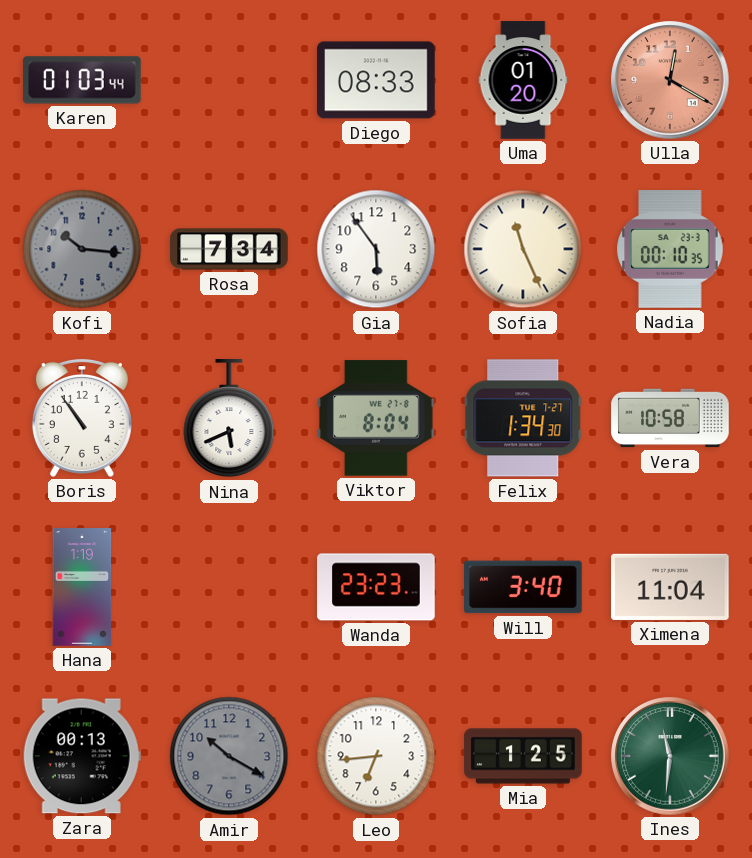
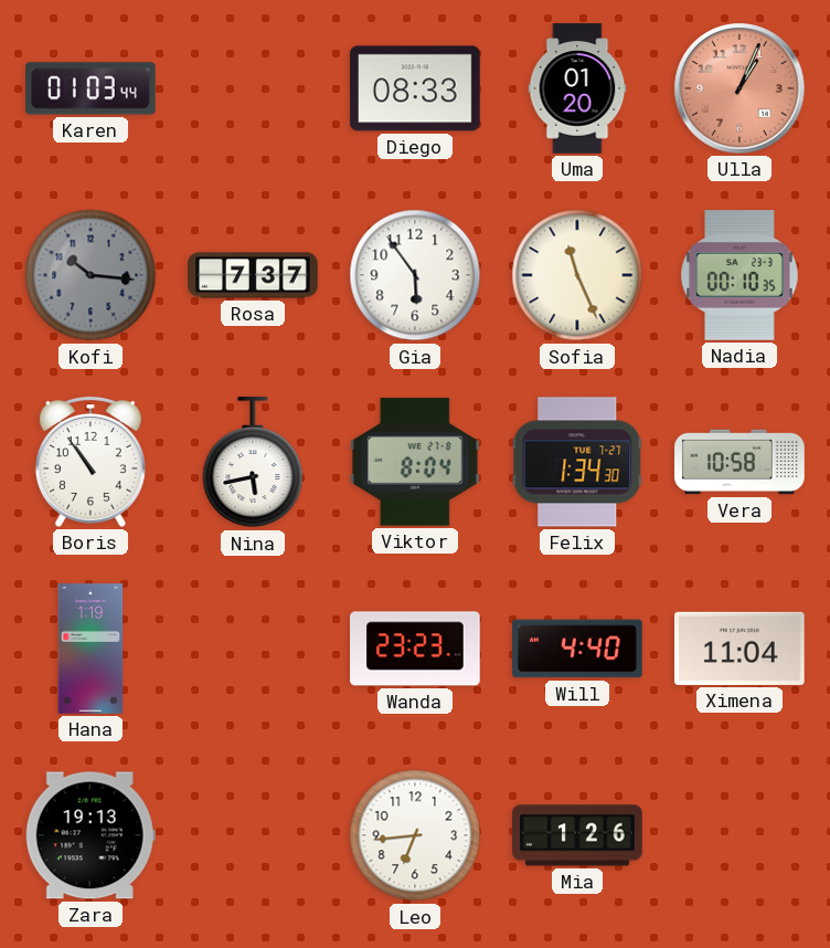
Ulla: 12:20 -> 1:04 (739, 88)
Rosa: 7:34 -> 7:37 (253, 275)
Nina: 5:41 -> 5:43 (253, 463)
Will: 3:40 -> 4:40 (577, 649)
Zara: 00:13 -> 19:13 (91, 835)
Amir: 10:20 -> none (229, 756)
Mia: 1:25 -> 1:26 (577, 835)
Ines: 11:31 -> none (670, 756)
